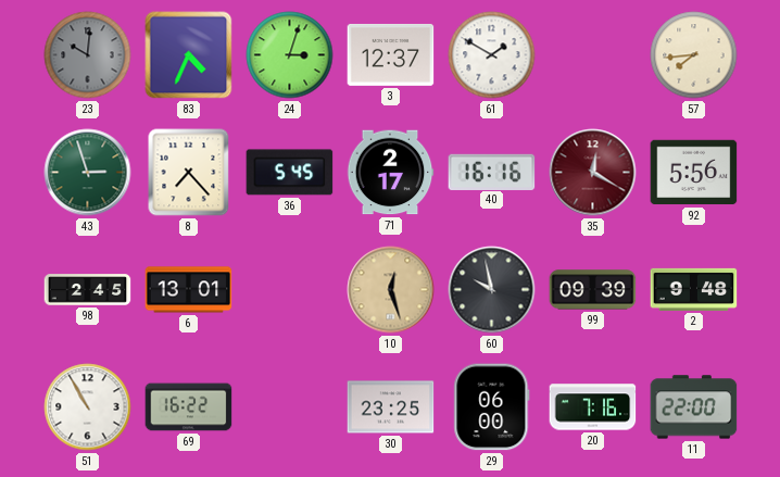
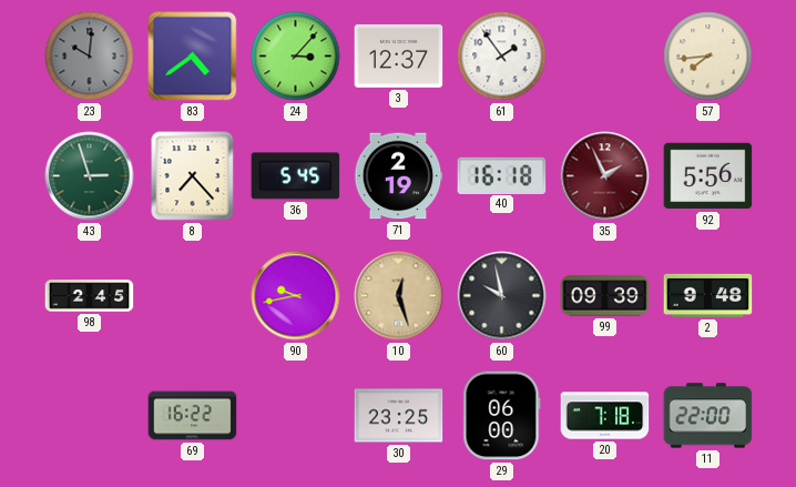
83: 4:34 -> 4:39 (193, 57)
24: 3:03 -> 3:07 (296, 57)
61: 1:50 -> 1:54 (502, 57)
71: 2:17 -> 2:19 (398, 176)
40: 16:16 -> 16:18 (502, 175)
35: 12:20 -> 1:56 (605, 176)
6: 13:01 -> none (189, 290)
90: none -> 9:43 (296, 296)
51: 10:55 -> none (88, 407)
20: 7:16 -> 7:18 (605, 416)
